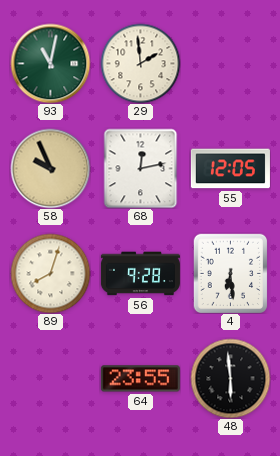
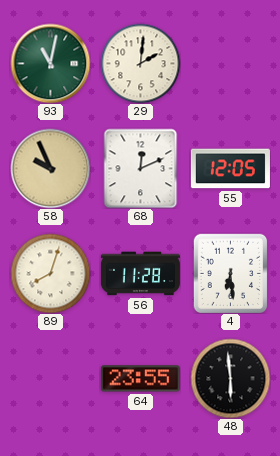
29: 1:59 -> 2:01 (140, 63)
68: 12:13 -> 12:11 (141, 168)
56: 9:28 -> 11:28 (140, 274)
